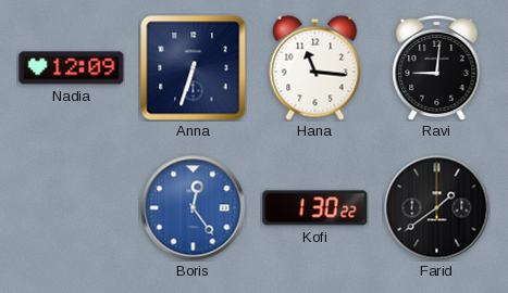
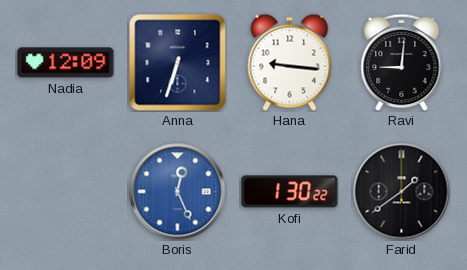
Hana: 11:16 -> 9:16 (290, 62)
Boris: 12:24 -> 12:26 (178, 192)
